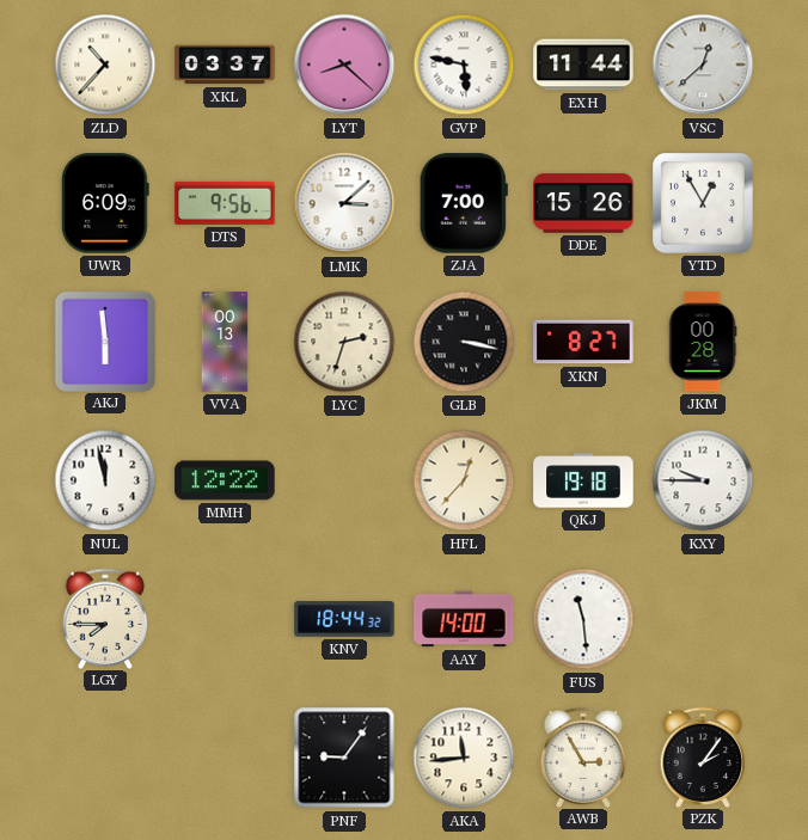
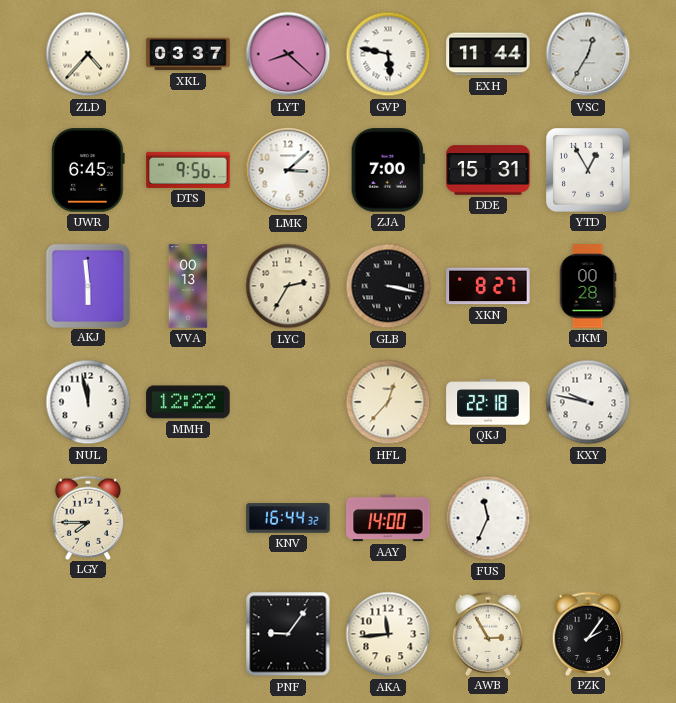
ZLD: 10:37 -> 4:37 (88, 54)
VSC: 12:38 -> 12:35 (588, 54)
UWR: 6:09 -> 6:45 (89, 170)
DDE: 15:26 -> 15:31 (488, 170)
LYC: 2:33 -> 2:35 (288, 286)
QKJ: 19:18 -> 22:18 (488, 402)
KXY: 9:45 -> 9:47 (588, 402)
KNV: 18:44 -> 16:44 (288, 518)
FUS: 11:29 -> 11:34 (488, 518)
